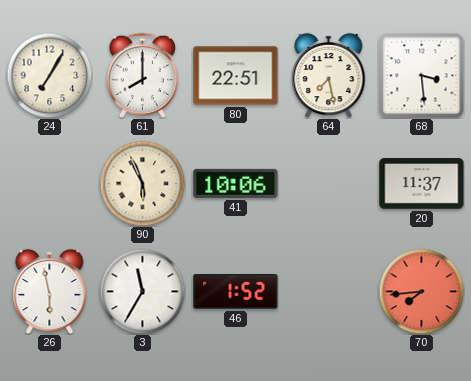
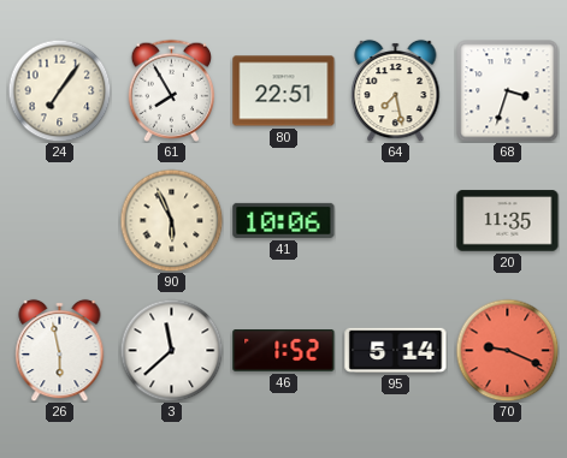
24: 7:05 -> 7:06 (59, 90)
61: 8:00 -> 7:55 (171, 90)
68: 3:29 -> 3:33 (508, 91)
20: 11:37 -> 11:35 (508, 221)
3: 11:35 -> 11:38 (171, 350)
95: none -> 5:14 (396, 350)
70: 7:44 -> 9:19 (507, 350)
